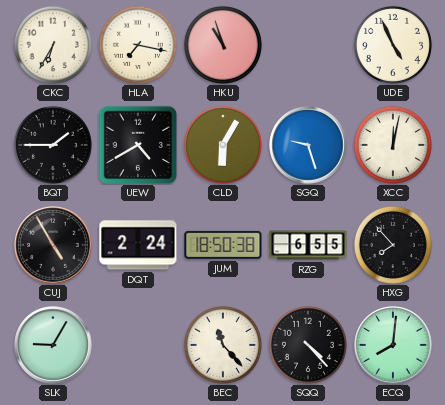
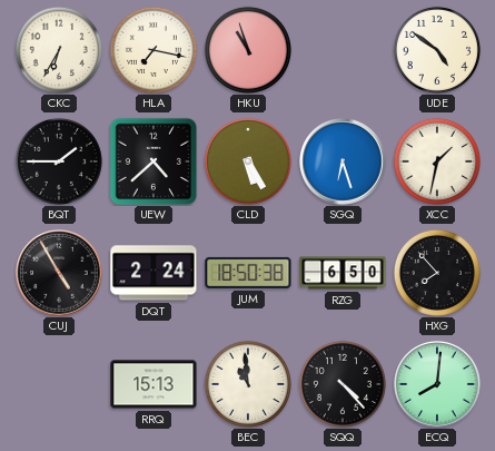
UDE: 4:56 -> 4:51 (437, 50)
UEW: 4:40 -> 4:38 (154, 161)
CLD: 6:05 -> 5:25 (248, 161)
SGQ: 9:27 -> 6:27 (343, 161)
XCC: 12:02 -> 1:32 (437, 161)
RZG: 6:55 -> 6:50 (343, 273)
SLK: 9:05 -> none (53, 345)
RRQ: none -> 15:13 (154, 384)
BEC: 11:23 -> 10:59 (248, 384)
